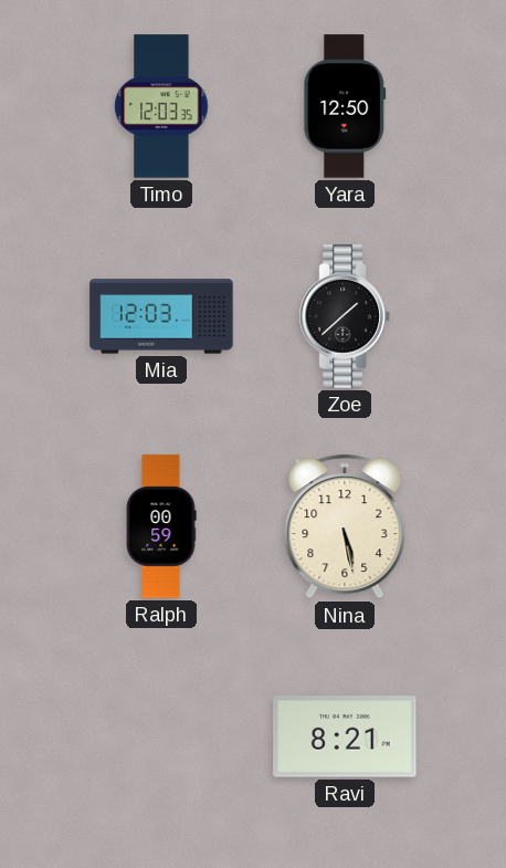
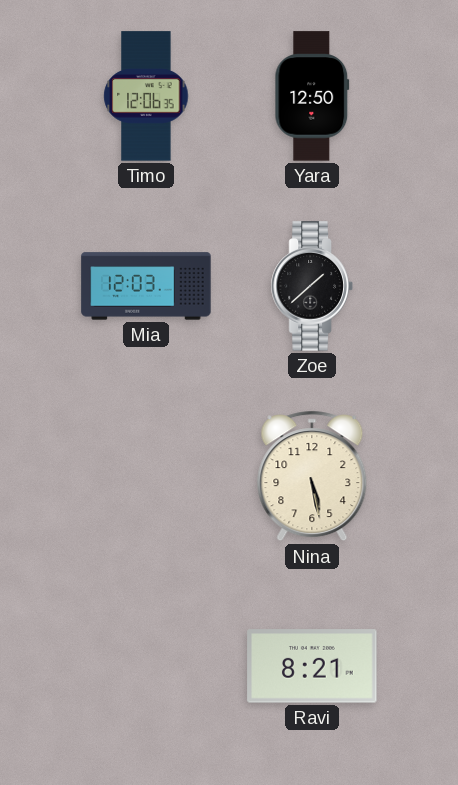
Timo: 12:03 -> 12:06 (146, 96)
Ralph: 00:59 -> none (161, 526)
